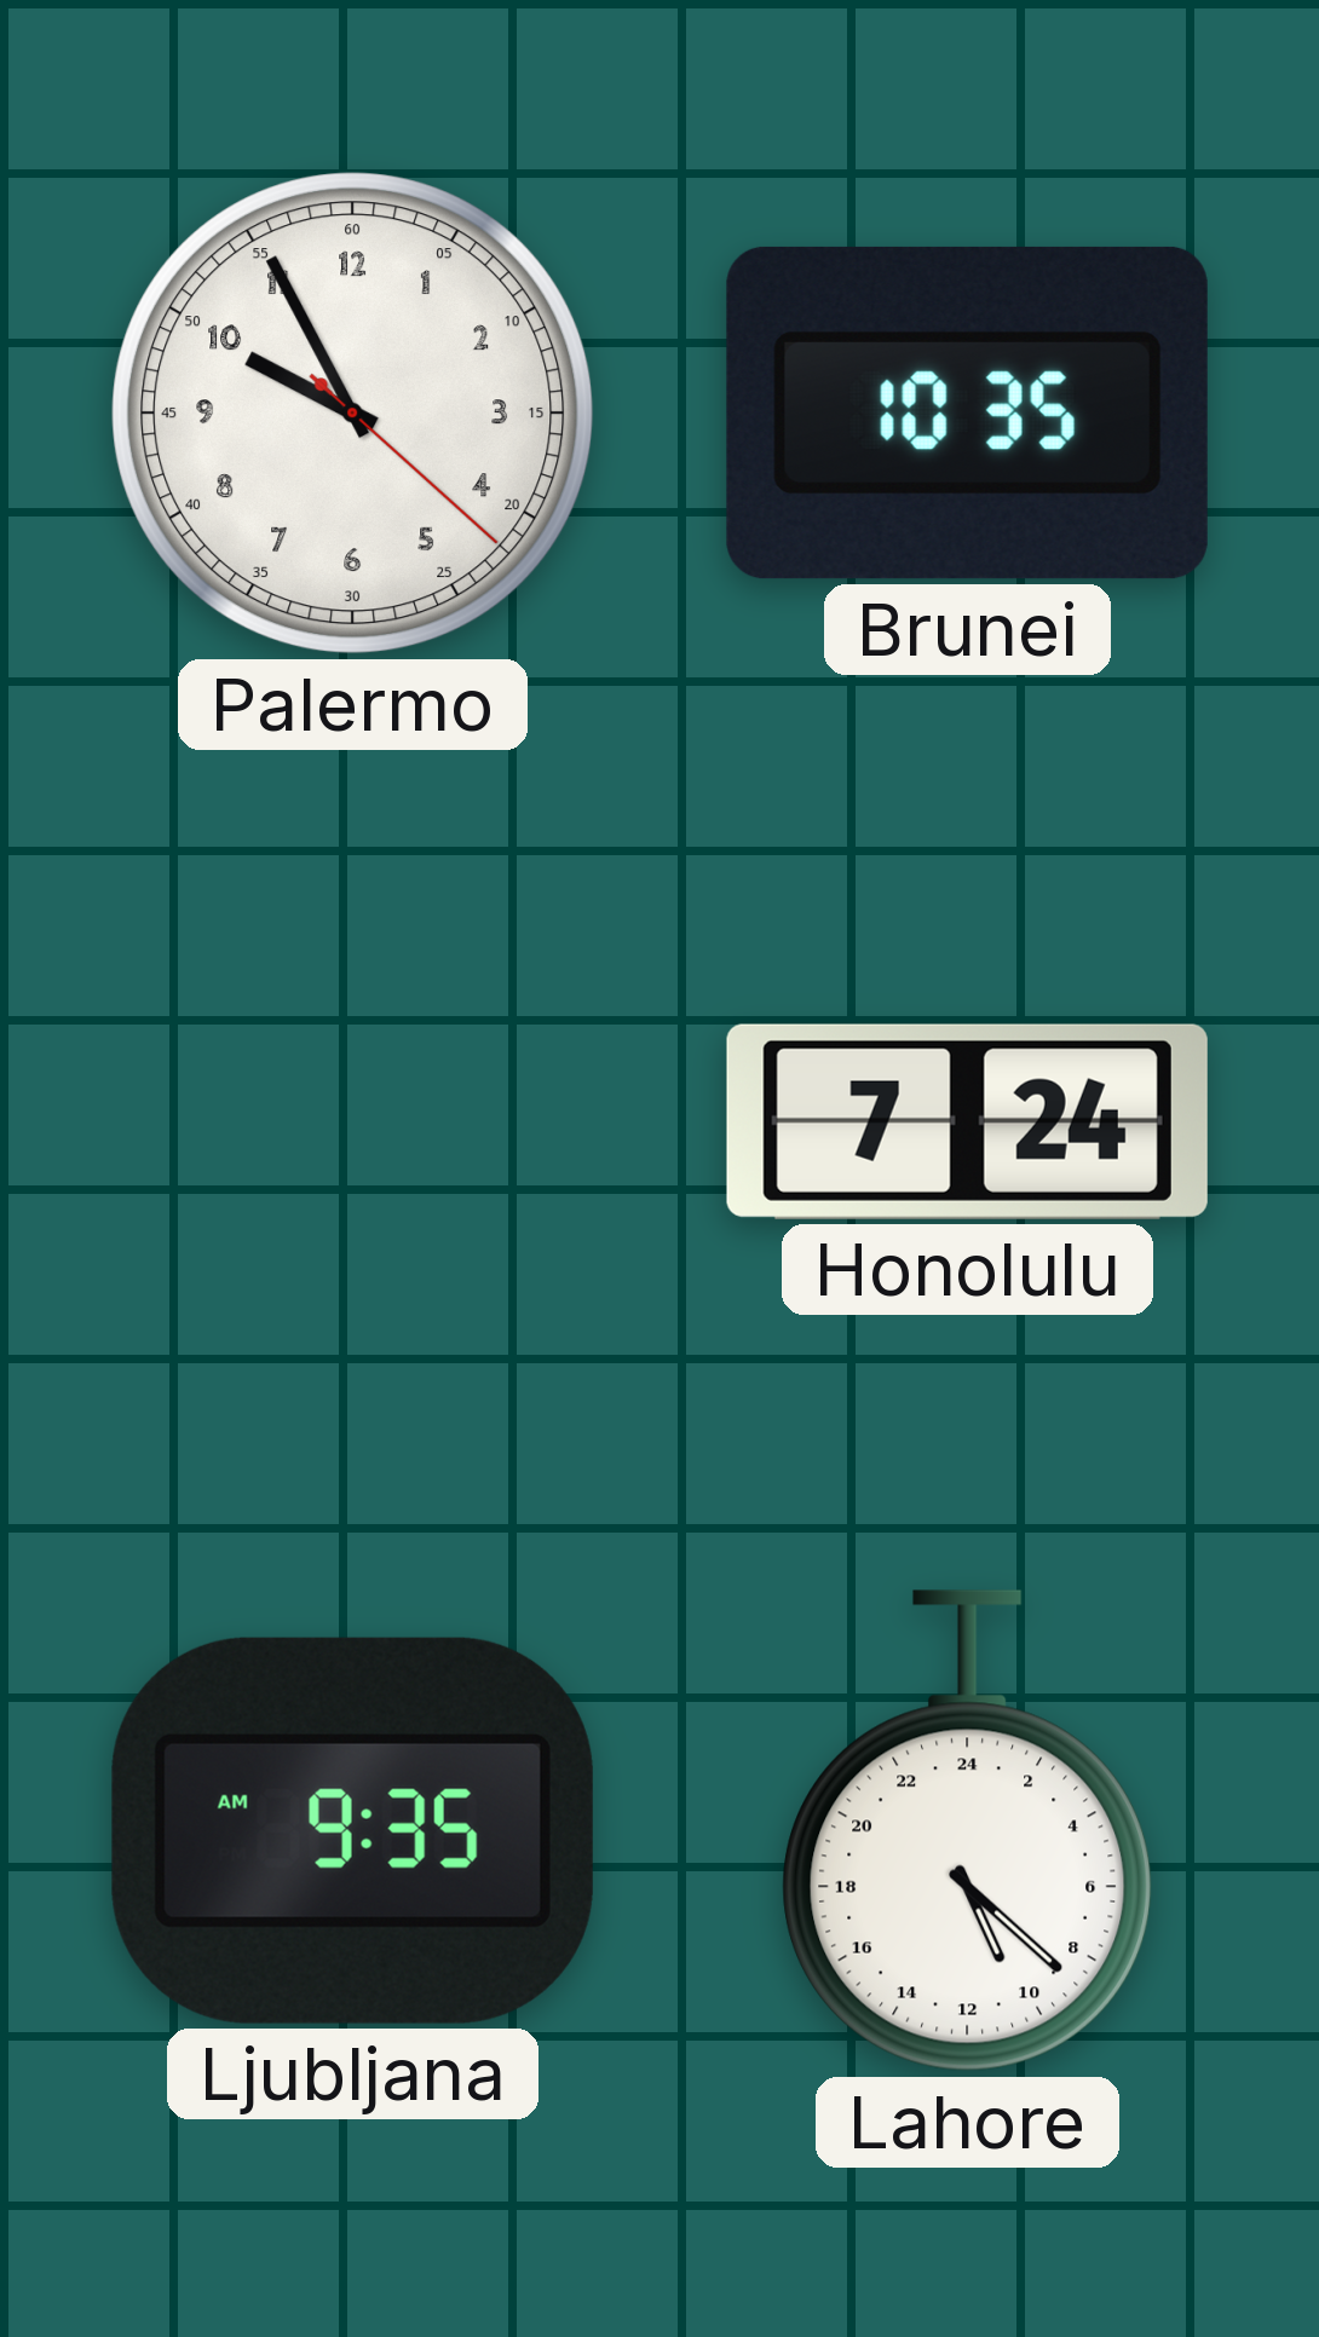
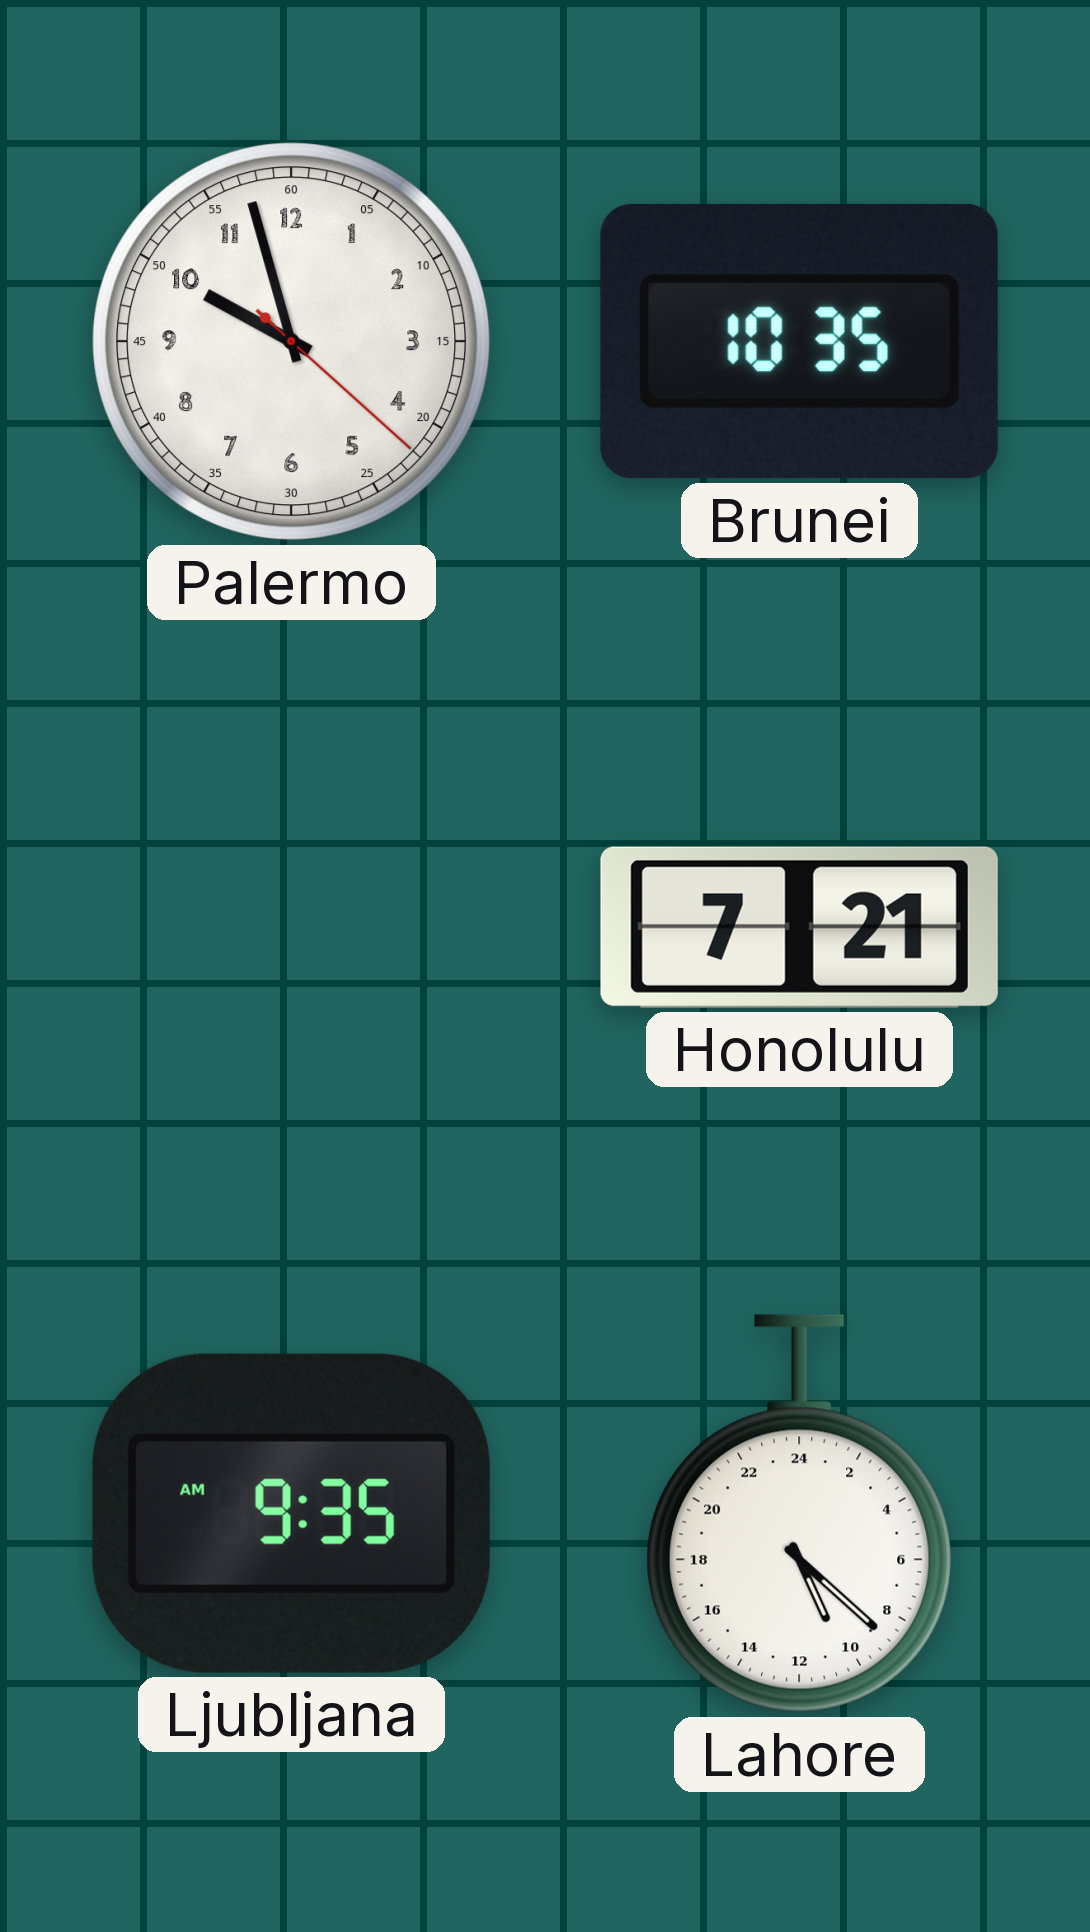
Palermo: 9:55 -> 9:57 (292, 342)
Honolulu: 7:24 -> 7:21 (799, 927)
